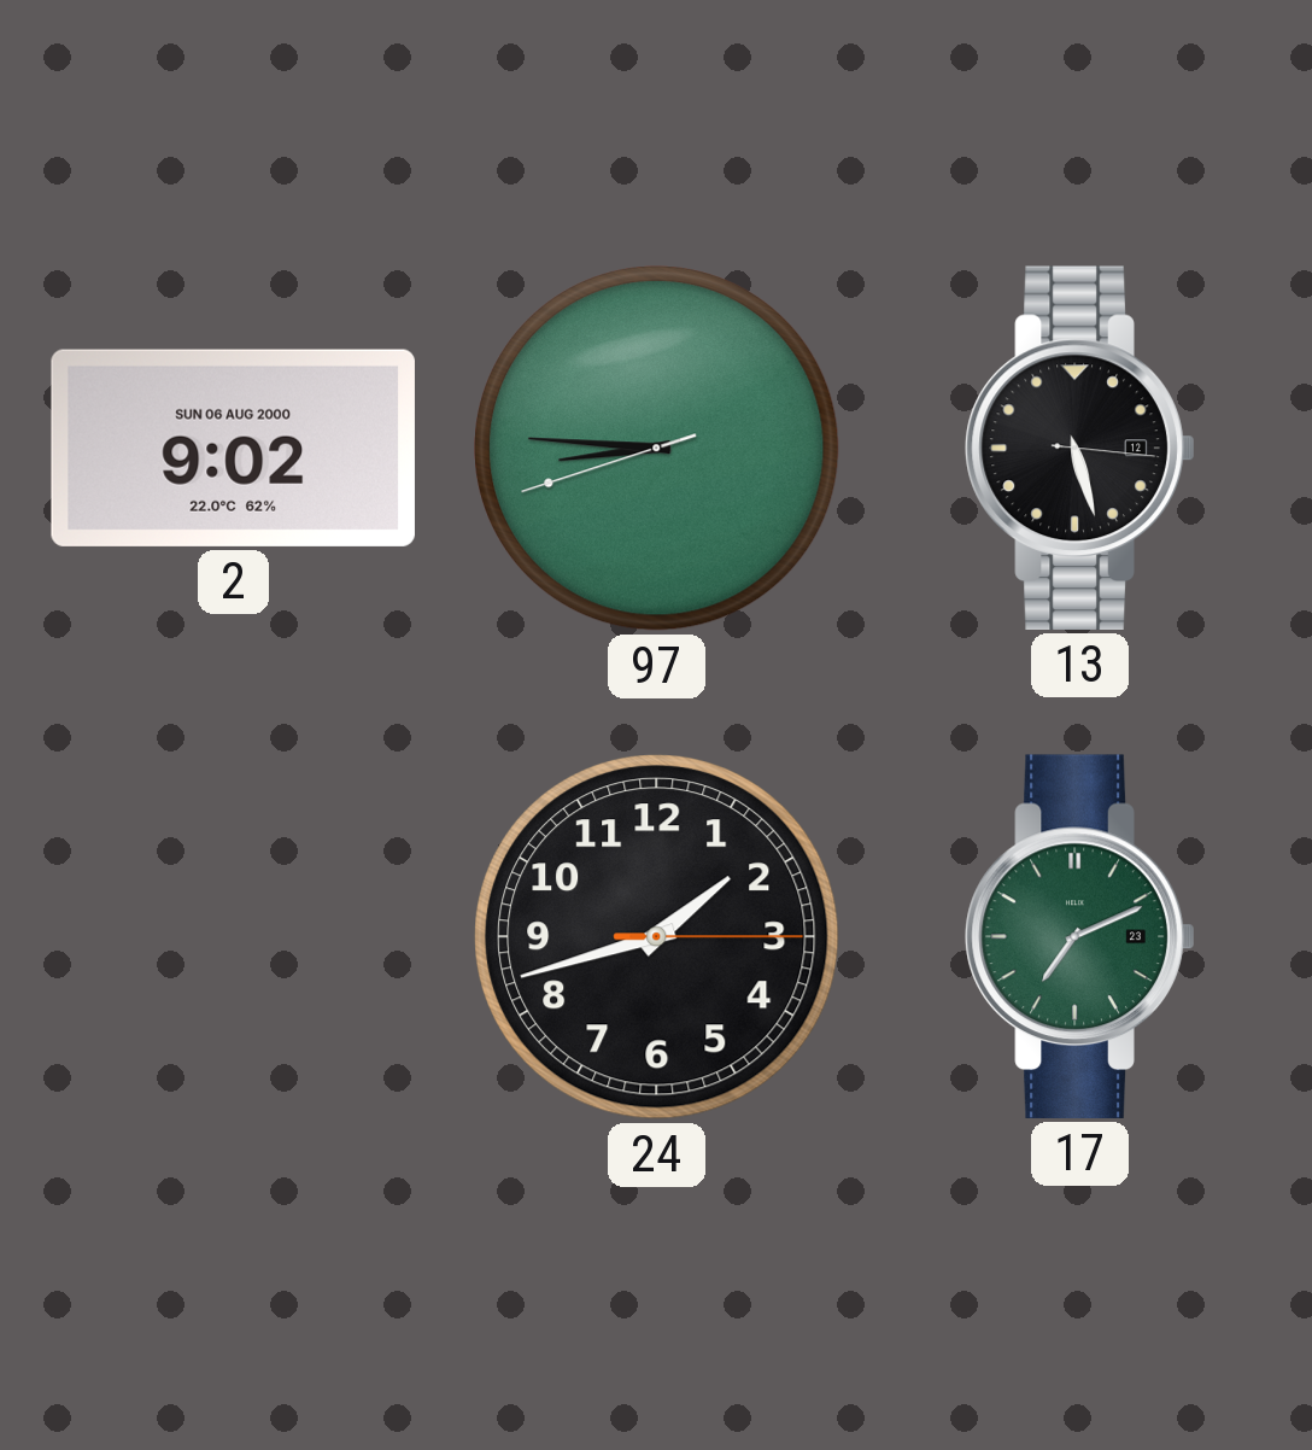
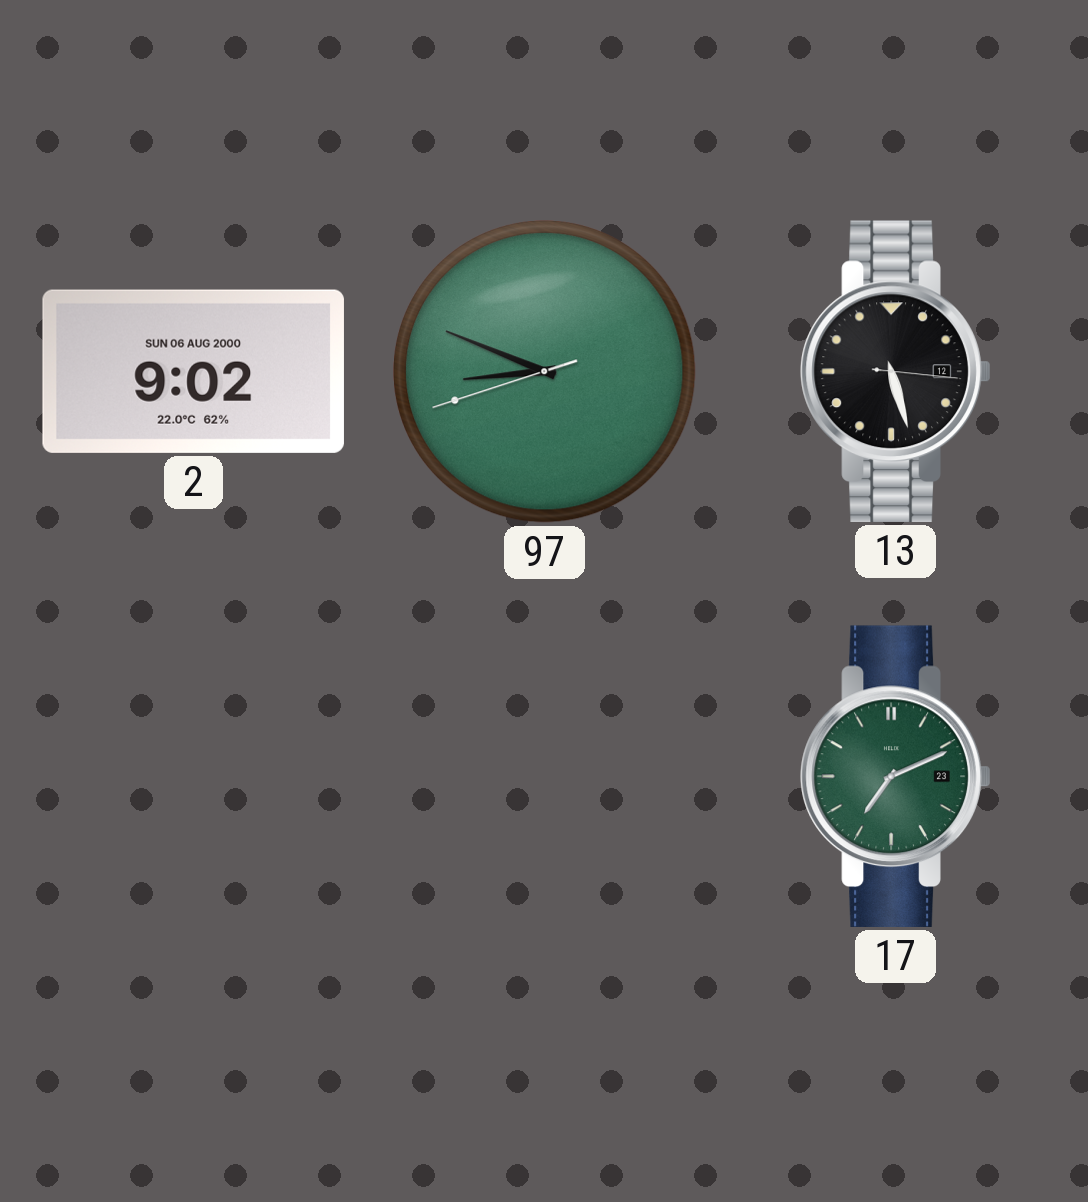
97: 8:45 -> 8:48 (545, 372)
24: 1:42 -> none (657, 937)
